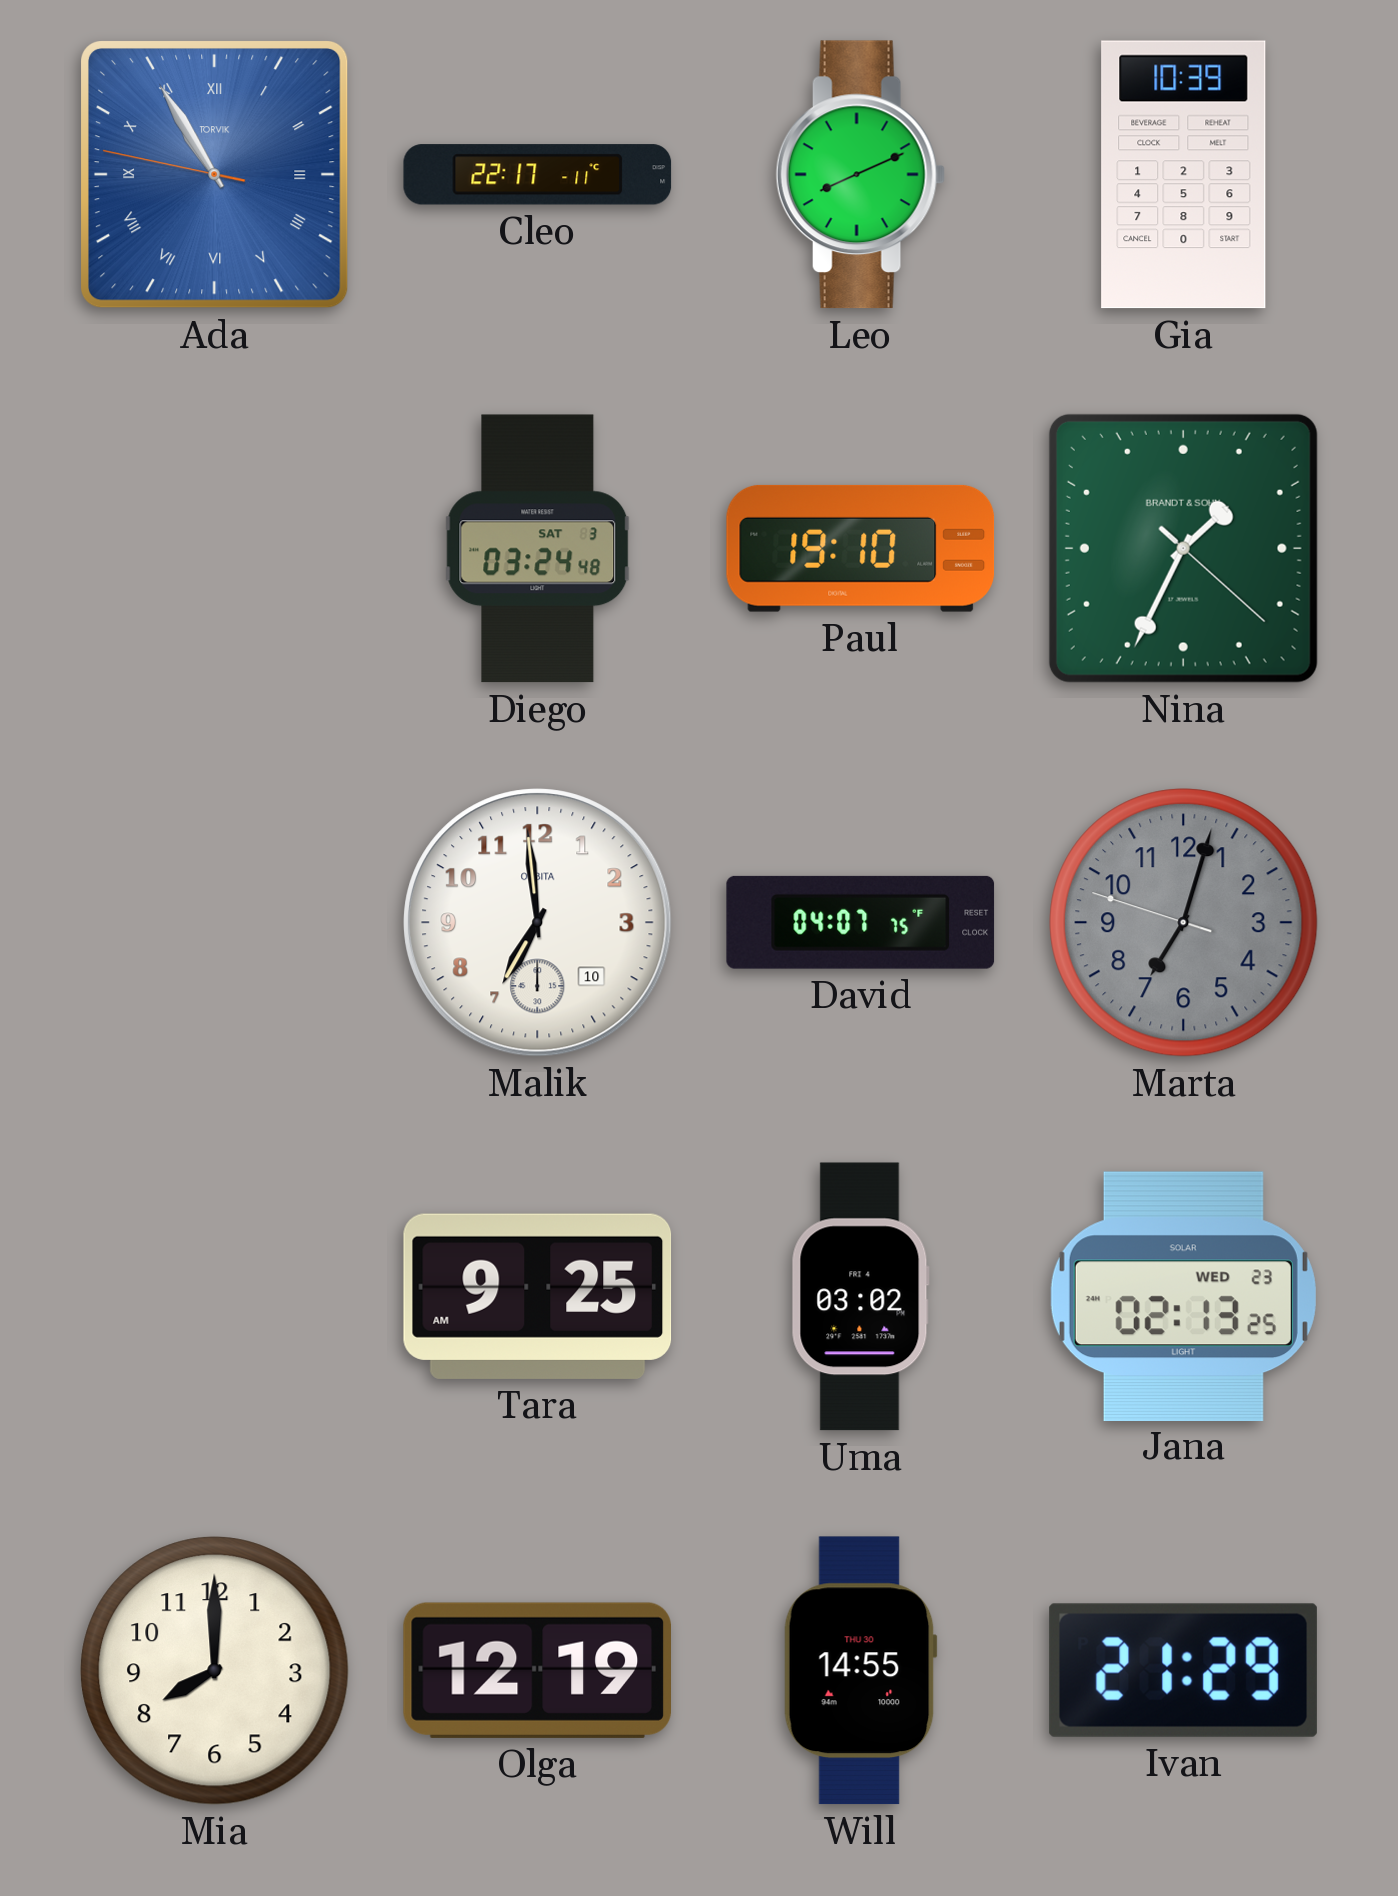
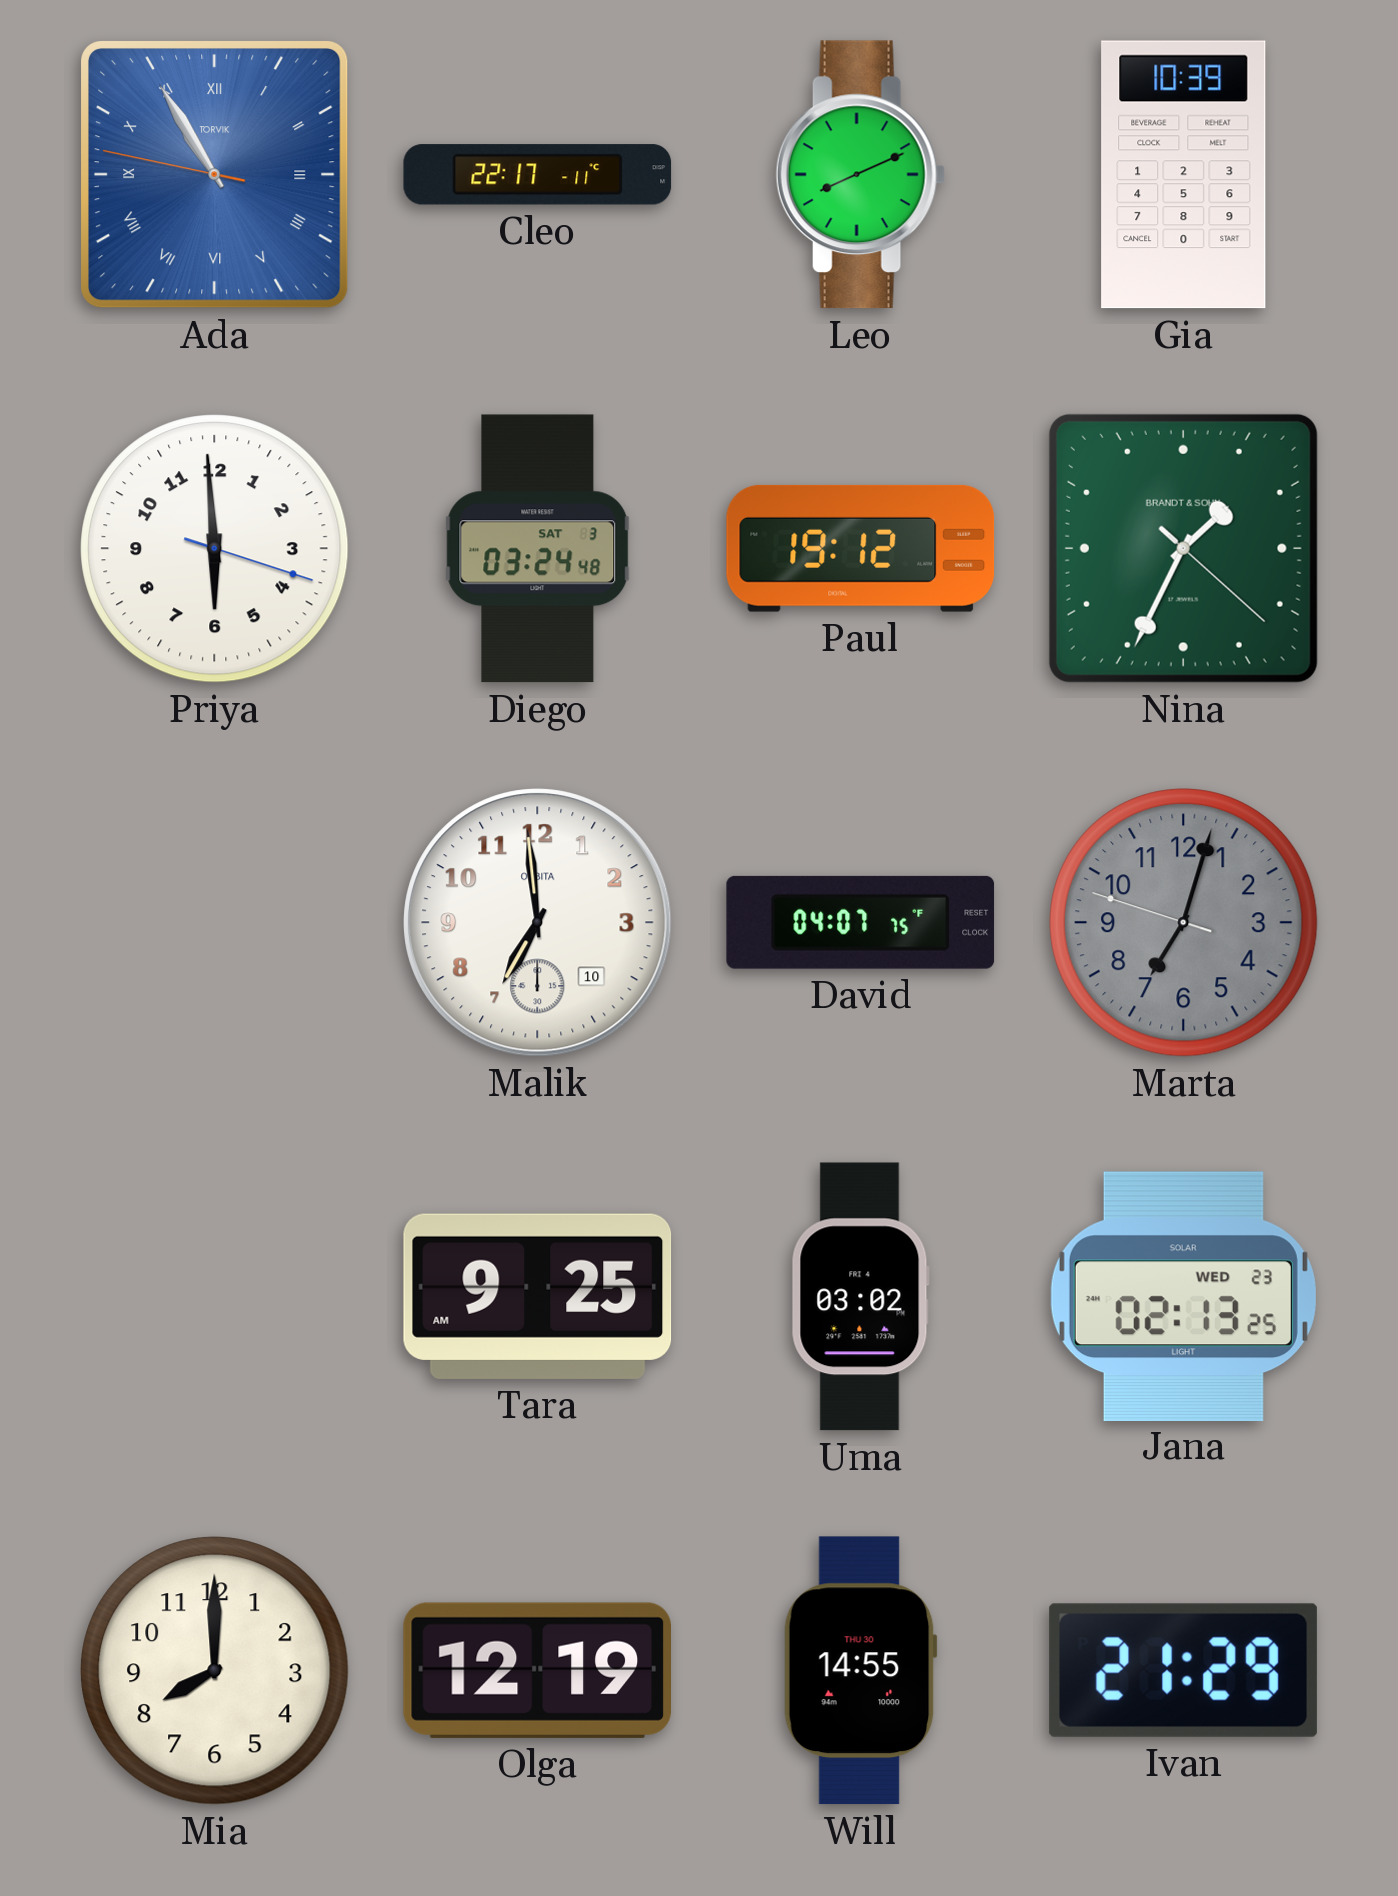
Priya: none -> 5:59 (215, 549)
Paul: 19:10 -> 19:12 (861, 548)
